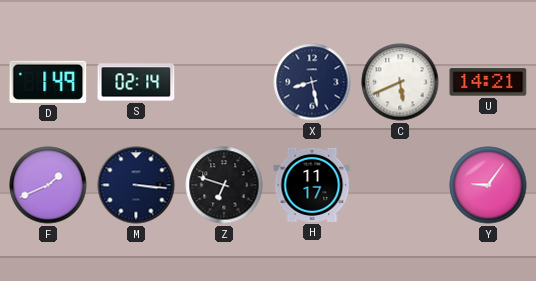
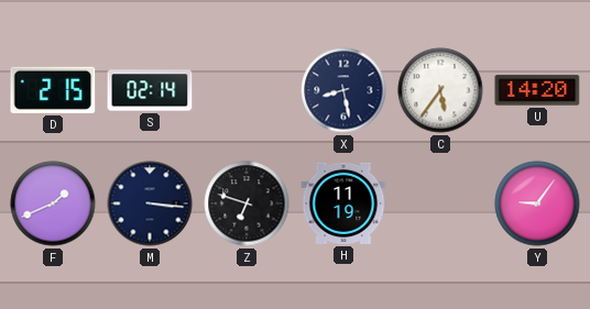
D: 1:49 -> 2:15 (53, 90)
C: 5:41 -> 5:36 (440, 90)
U: 14:21 -> 14:20 (537, 90)
H: 11:17 -> 11:19 (343, 203)
